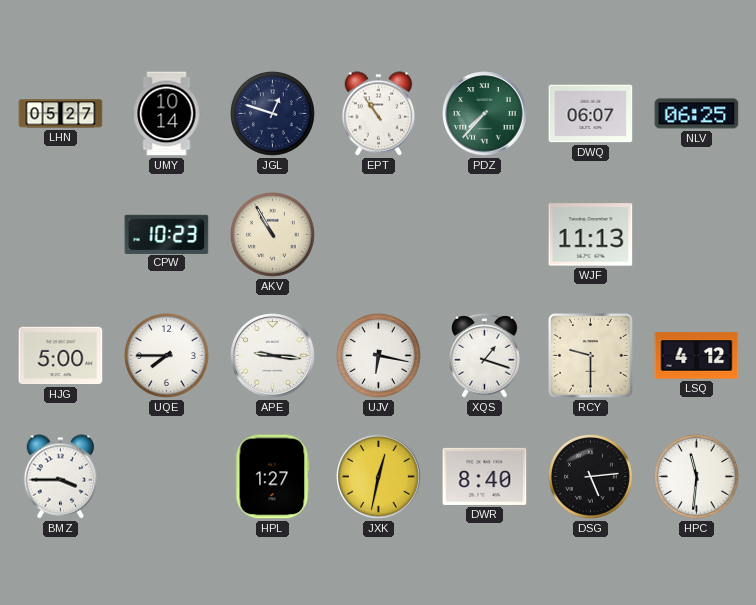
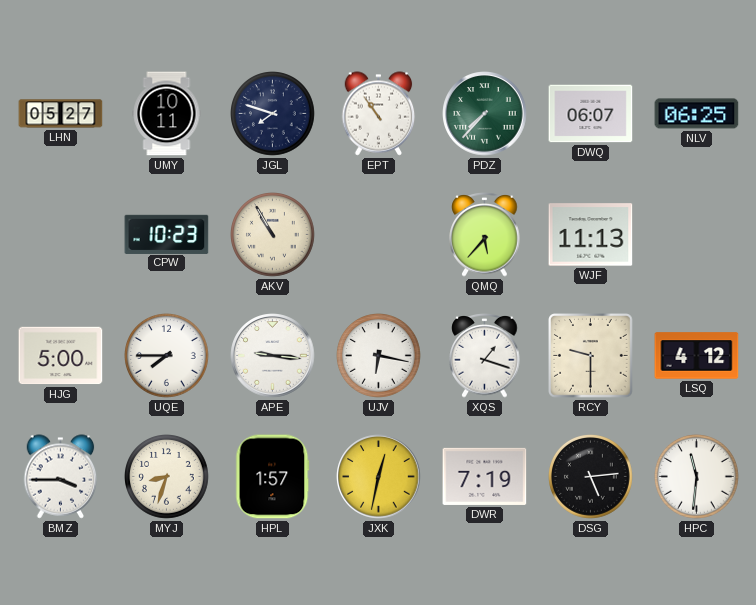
UMY: 10:14 -> 10:11 (167, 114)
JGL: 12:48 -> 7:48 (273, 114)
QMQ: none -> 5:37 (485, 235)
MYJ: none -> 8:33 (167, 477)
HPL: 1:27 -> 1:57 (273, 477)
DWR: 8:40 -> 7:19 (485, 476)
